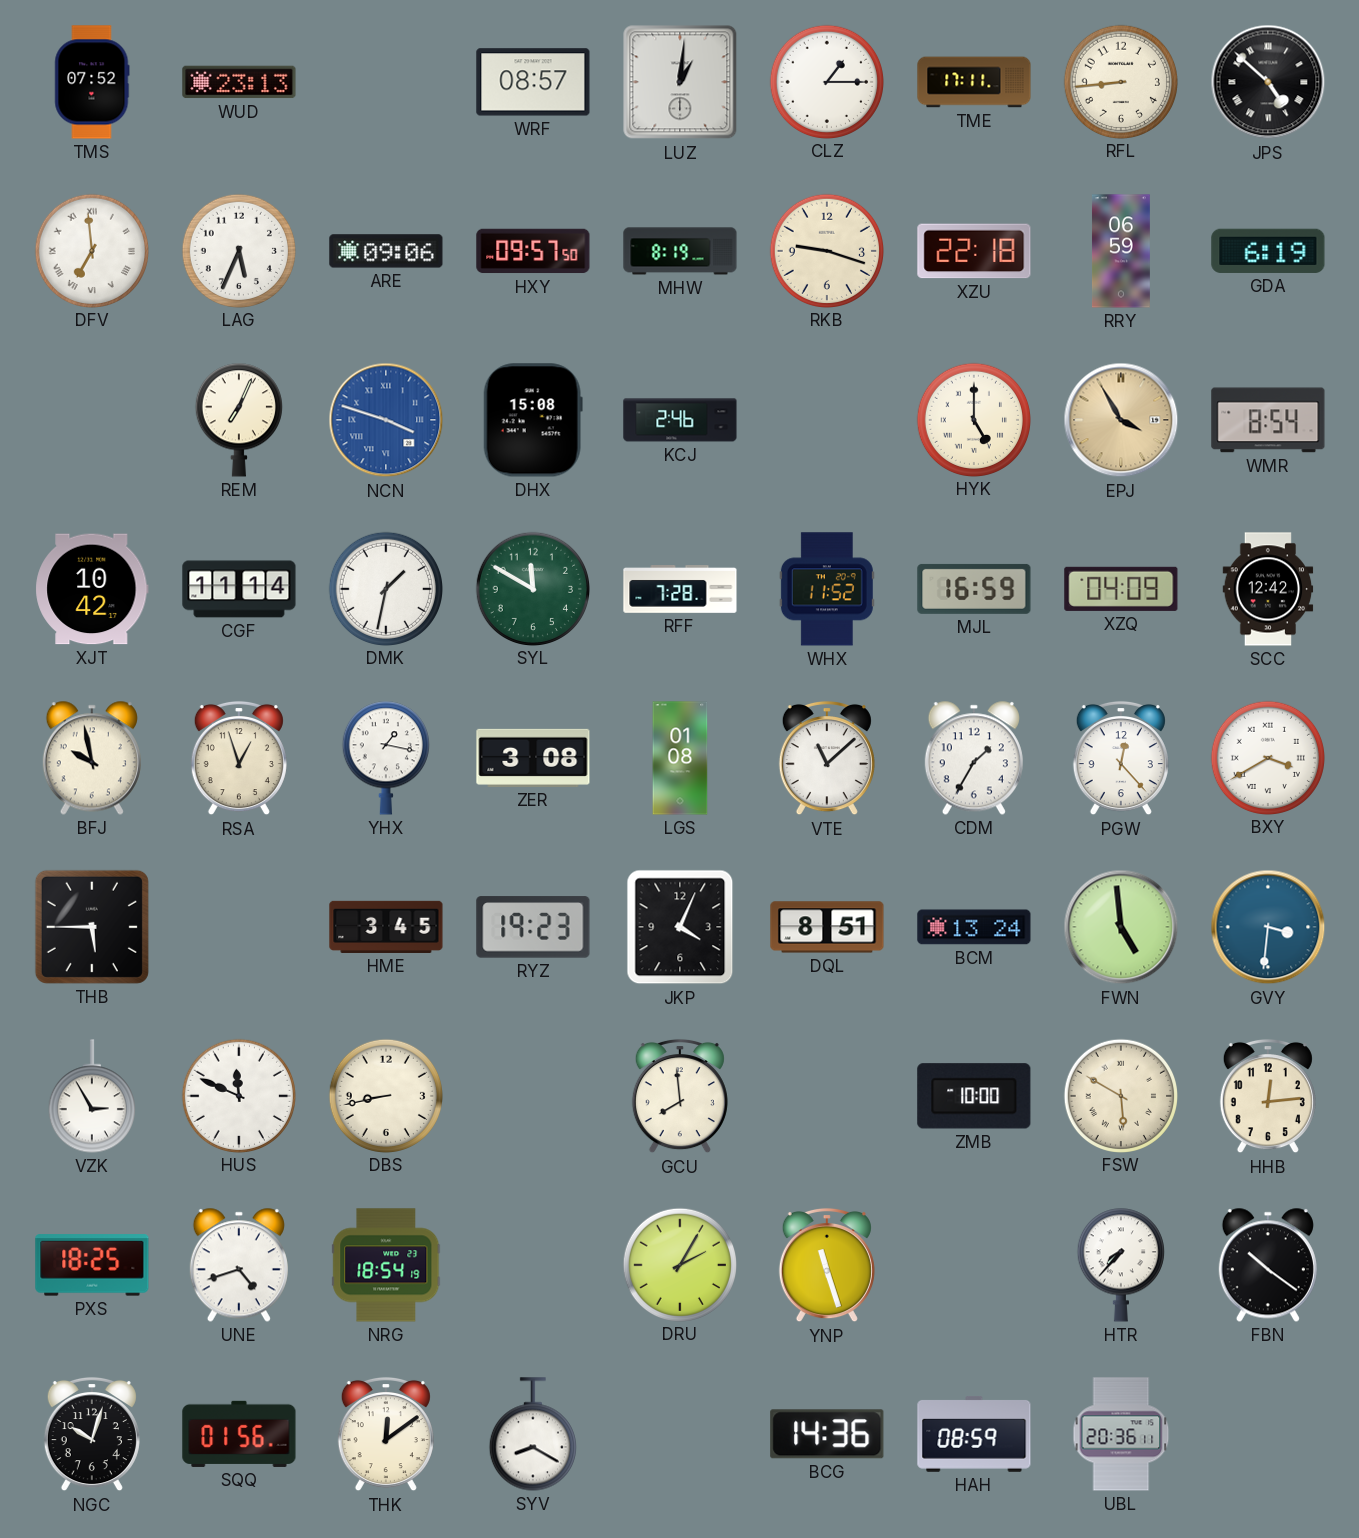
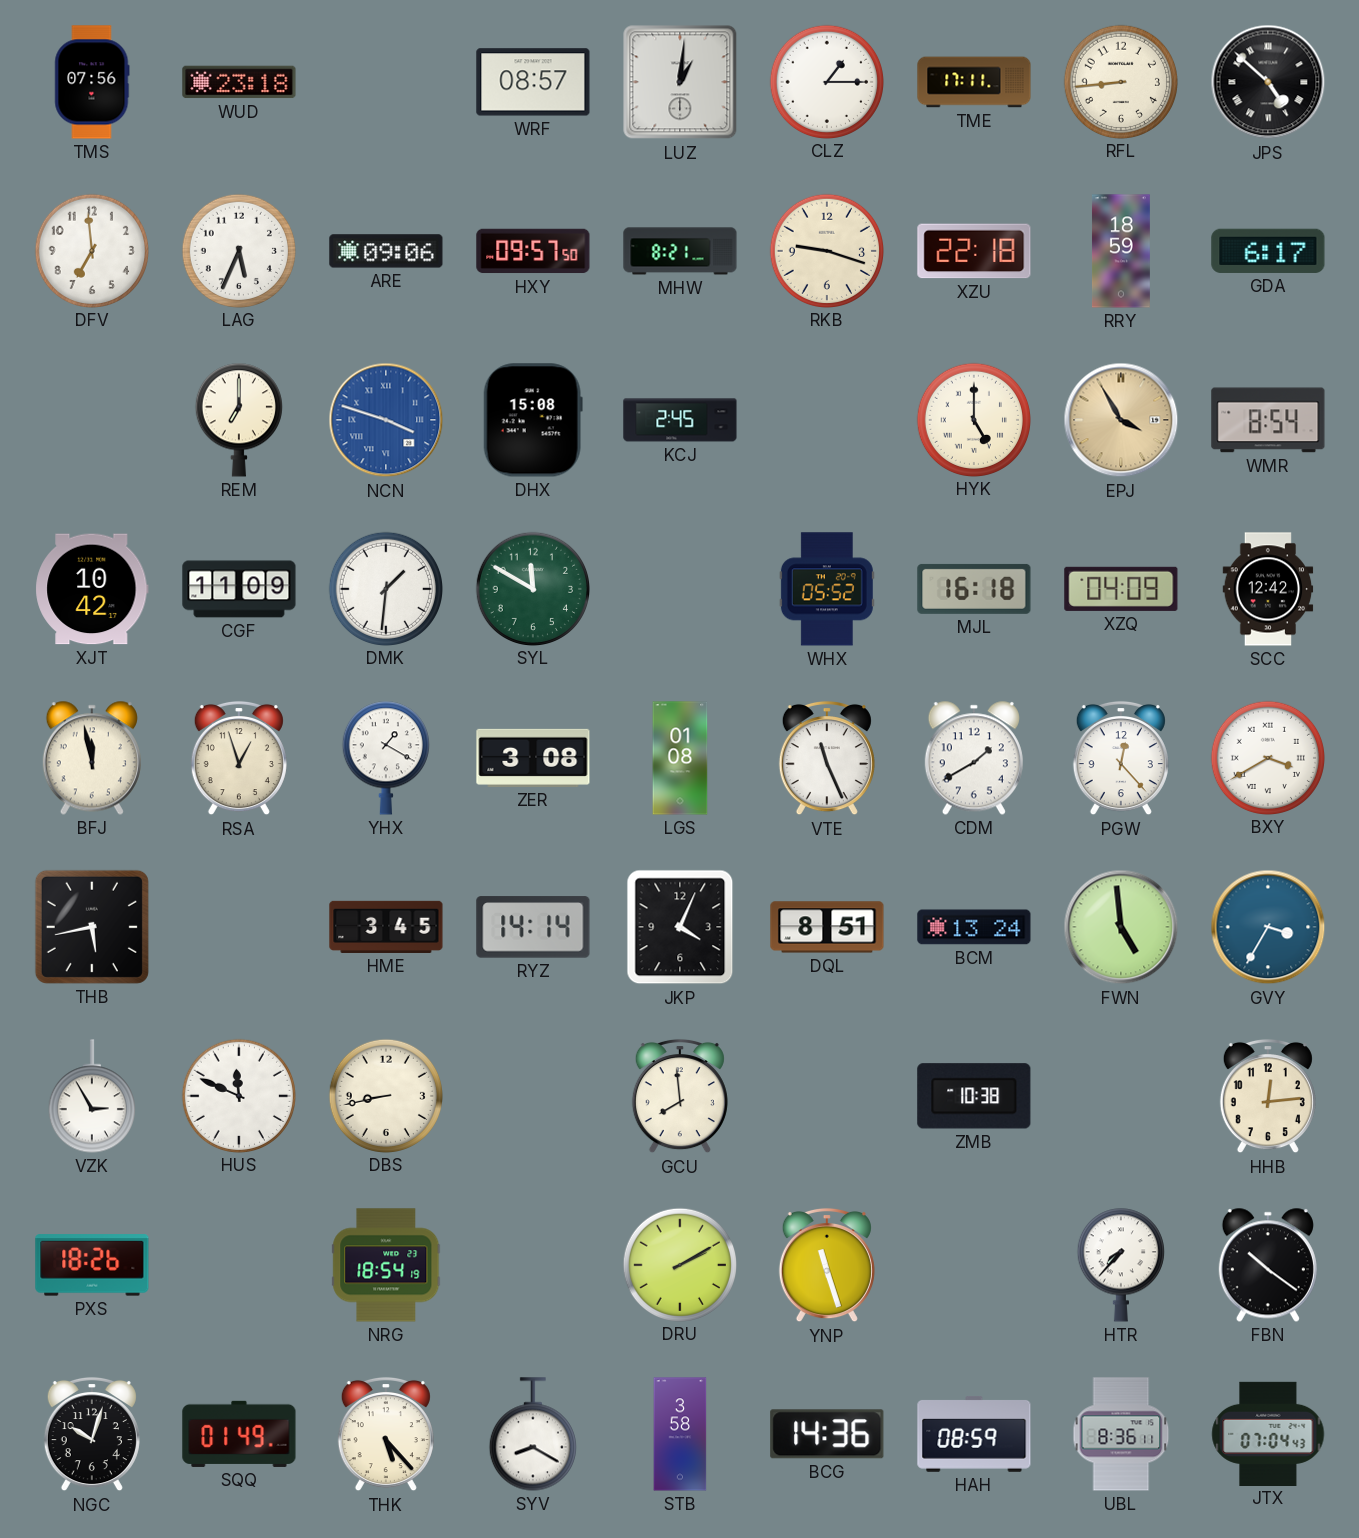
TMS: 07:52 -> 07:56 (92, 82)
WUD: 23:13 -> 23:18 (239, 82)
DFV numerals: Roman -> Arabic (91, 250)
MHW: 8:19 -> 8:21 (680, 251)
RRY: 06:59 -> 18:59 (1121, 251)
GDA: 6:19 -> 6:17 (1268, 251)
REM: 7:04 -> 7:00 (239, 420)
KCJ: 2:46 -> 2:45 (680, 420)
CGF: 11:14 -> 11:09 (239, 589)
DMK: 1:32 -> 1:31 (385, 588)
RFF: 7:28 -> none (680, 589)
WHX: 11:52 -> 05:52 (827, 589)
MJL: 16:59 -> 16:18 (974, 589)
BFJ: 9:58 -> 11:58 (92, 758)
YHX: 1:17 -> 1:20 (386, 758)
VTE: 11:08 -> 11:26 (827, 758)
CDM: 1:35 -> 1:40 (974, 758)
THB: 5:45 -> 5:43 (92, 927)
RYZ: 19:23 -> 14:14 (533, 927)
GVY: 3:31 -> 3:35 (1268, 927)
ZMB: 10:00 -> 10:38 (974, 1096)
FSW: 5:50 -> none (1120, 1095)
PXS: 18:25 -> 18:26 (92, 1265)
UNE: 4:42 -> none (239, 1265)
DRU: 2:05 -> 2:10 (679, 1264)
SQQ: 01:56 -> 01:49 (239, 1434)
THK: 12:09 -> 5:23 (386, 1434)
STB: none -> 3:58 (680, 1434)
UBL: 20:36 -> 8:36 (1121, 1434)
JTX: none -> 07:04 (1268, 1433)
